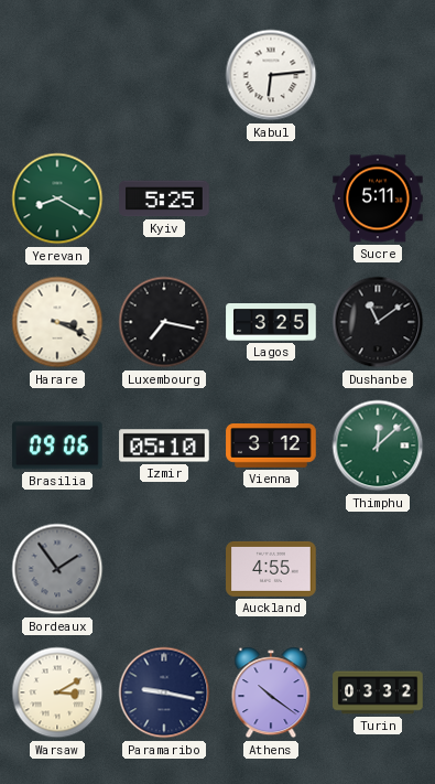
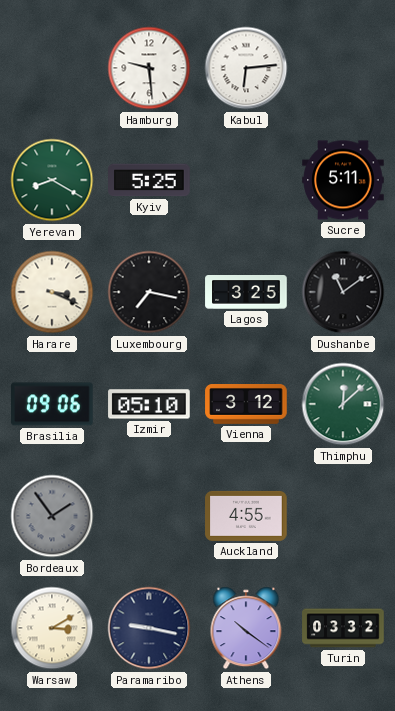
Hamburg: none -> 9:29 (149, 68)
